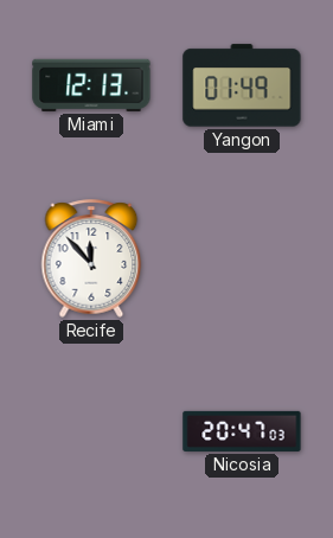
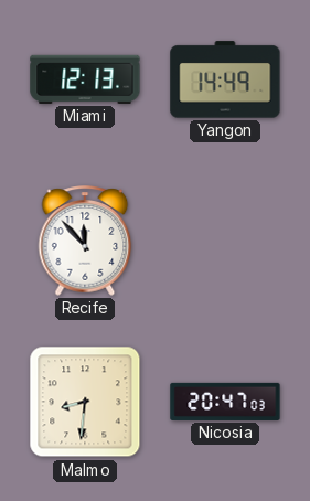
Yangon: 01:49 -> 14:49 (225, 79)
Malmo: none -> 8:31 (85, 402)
